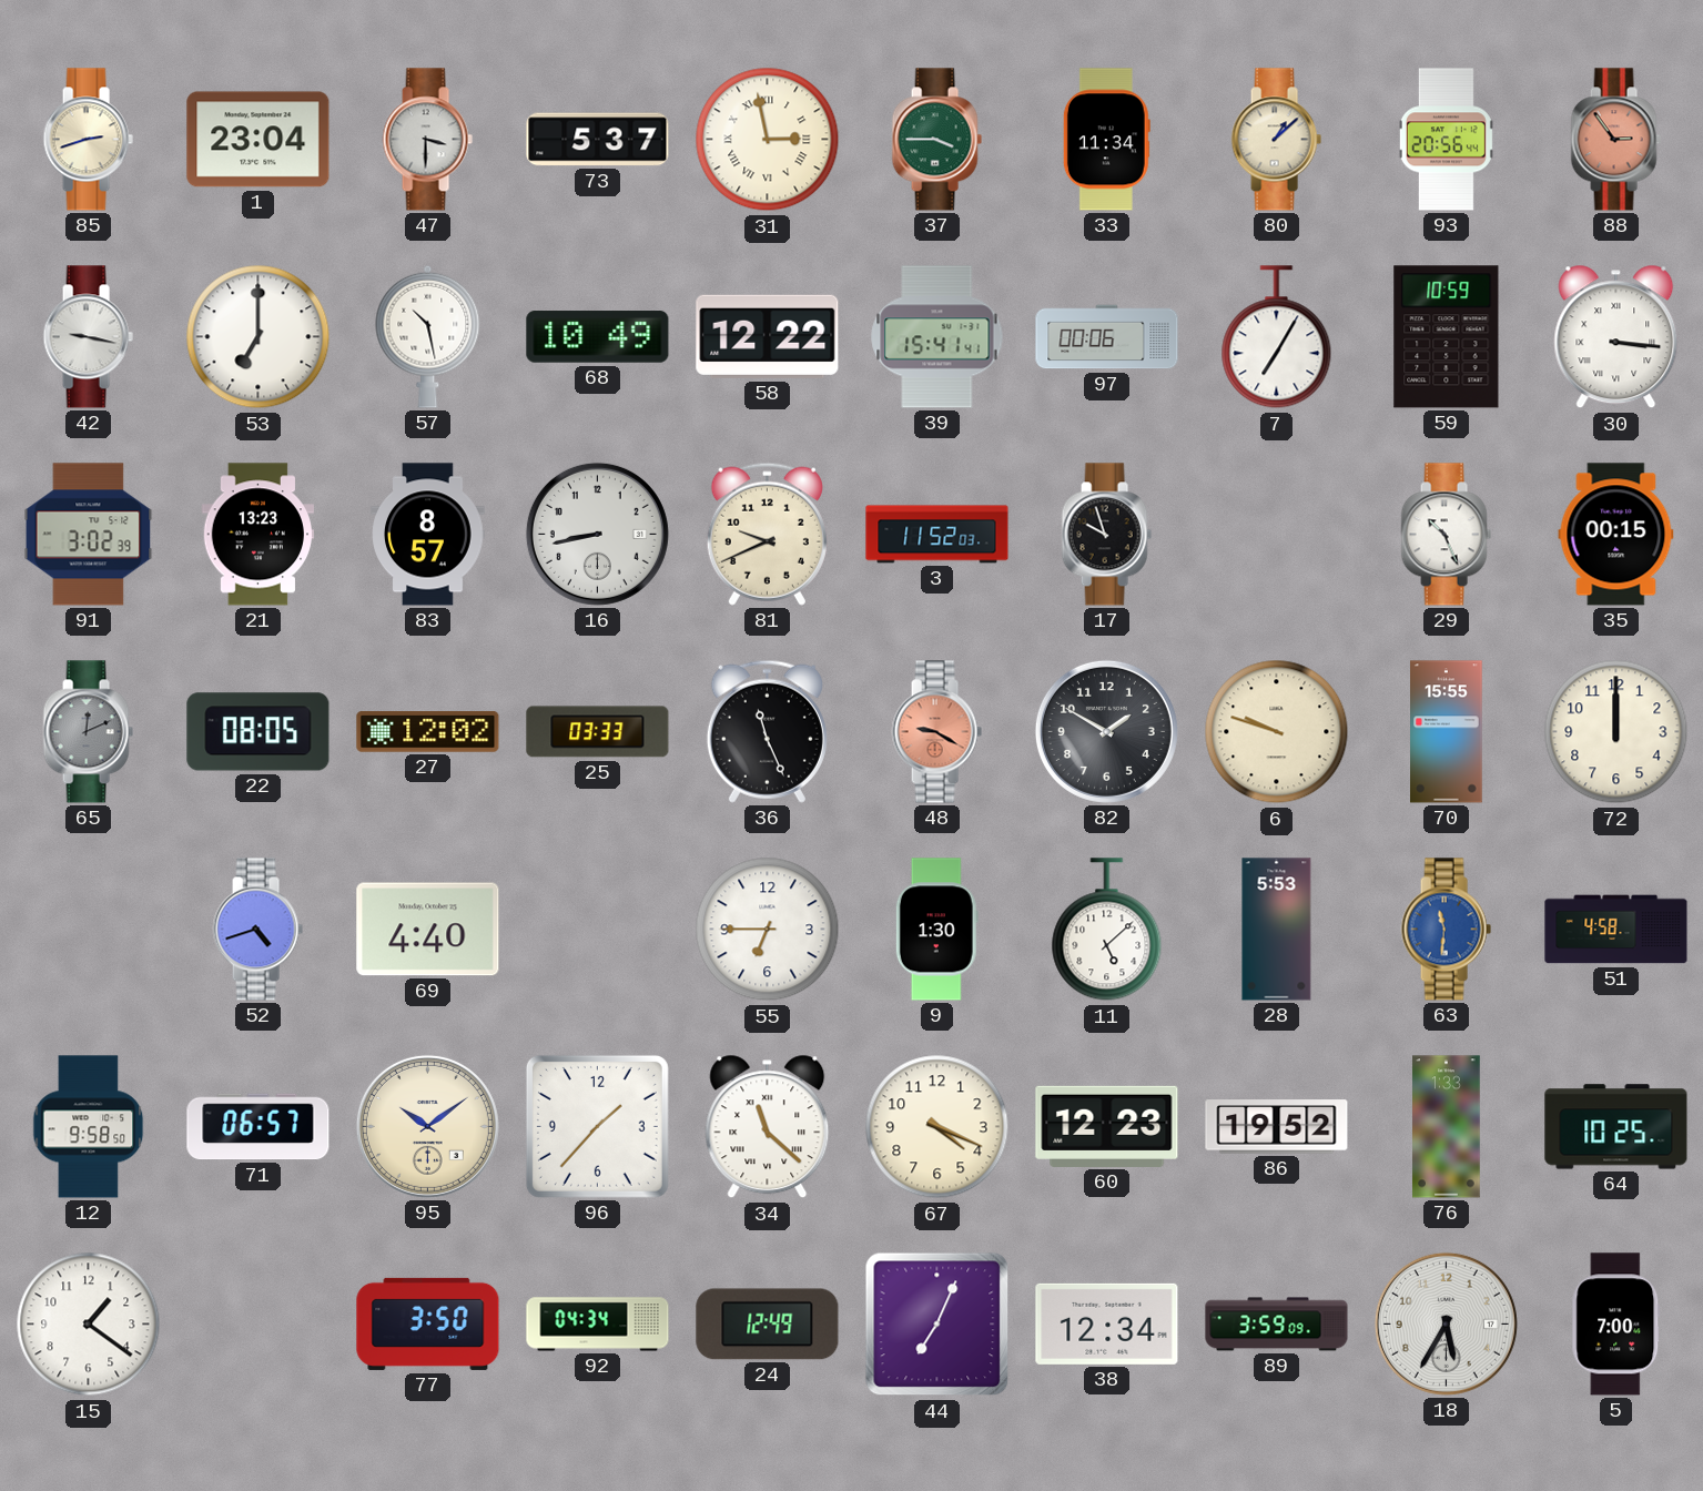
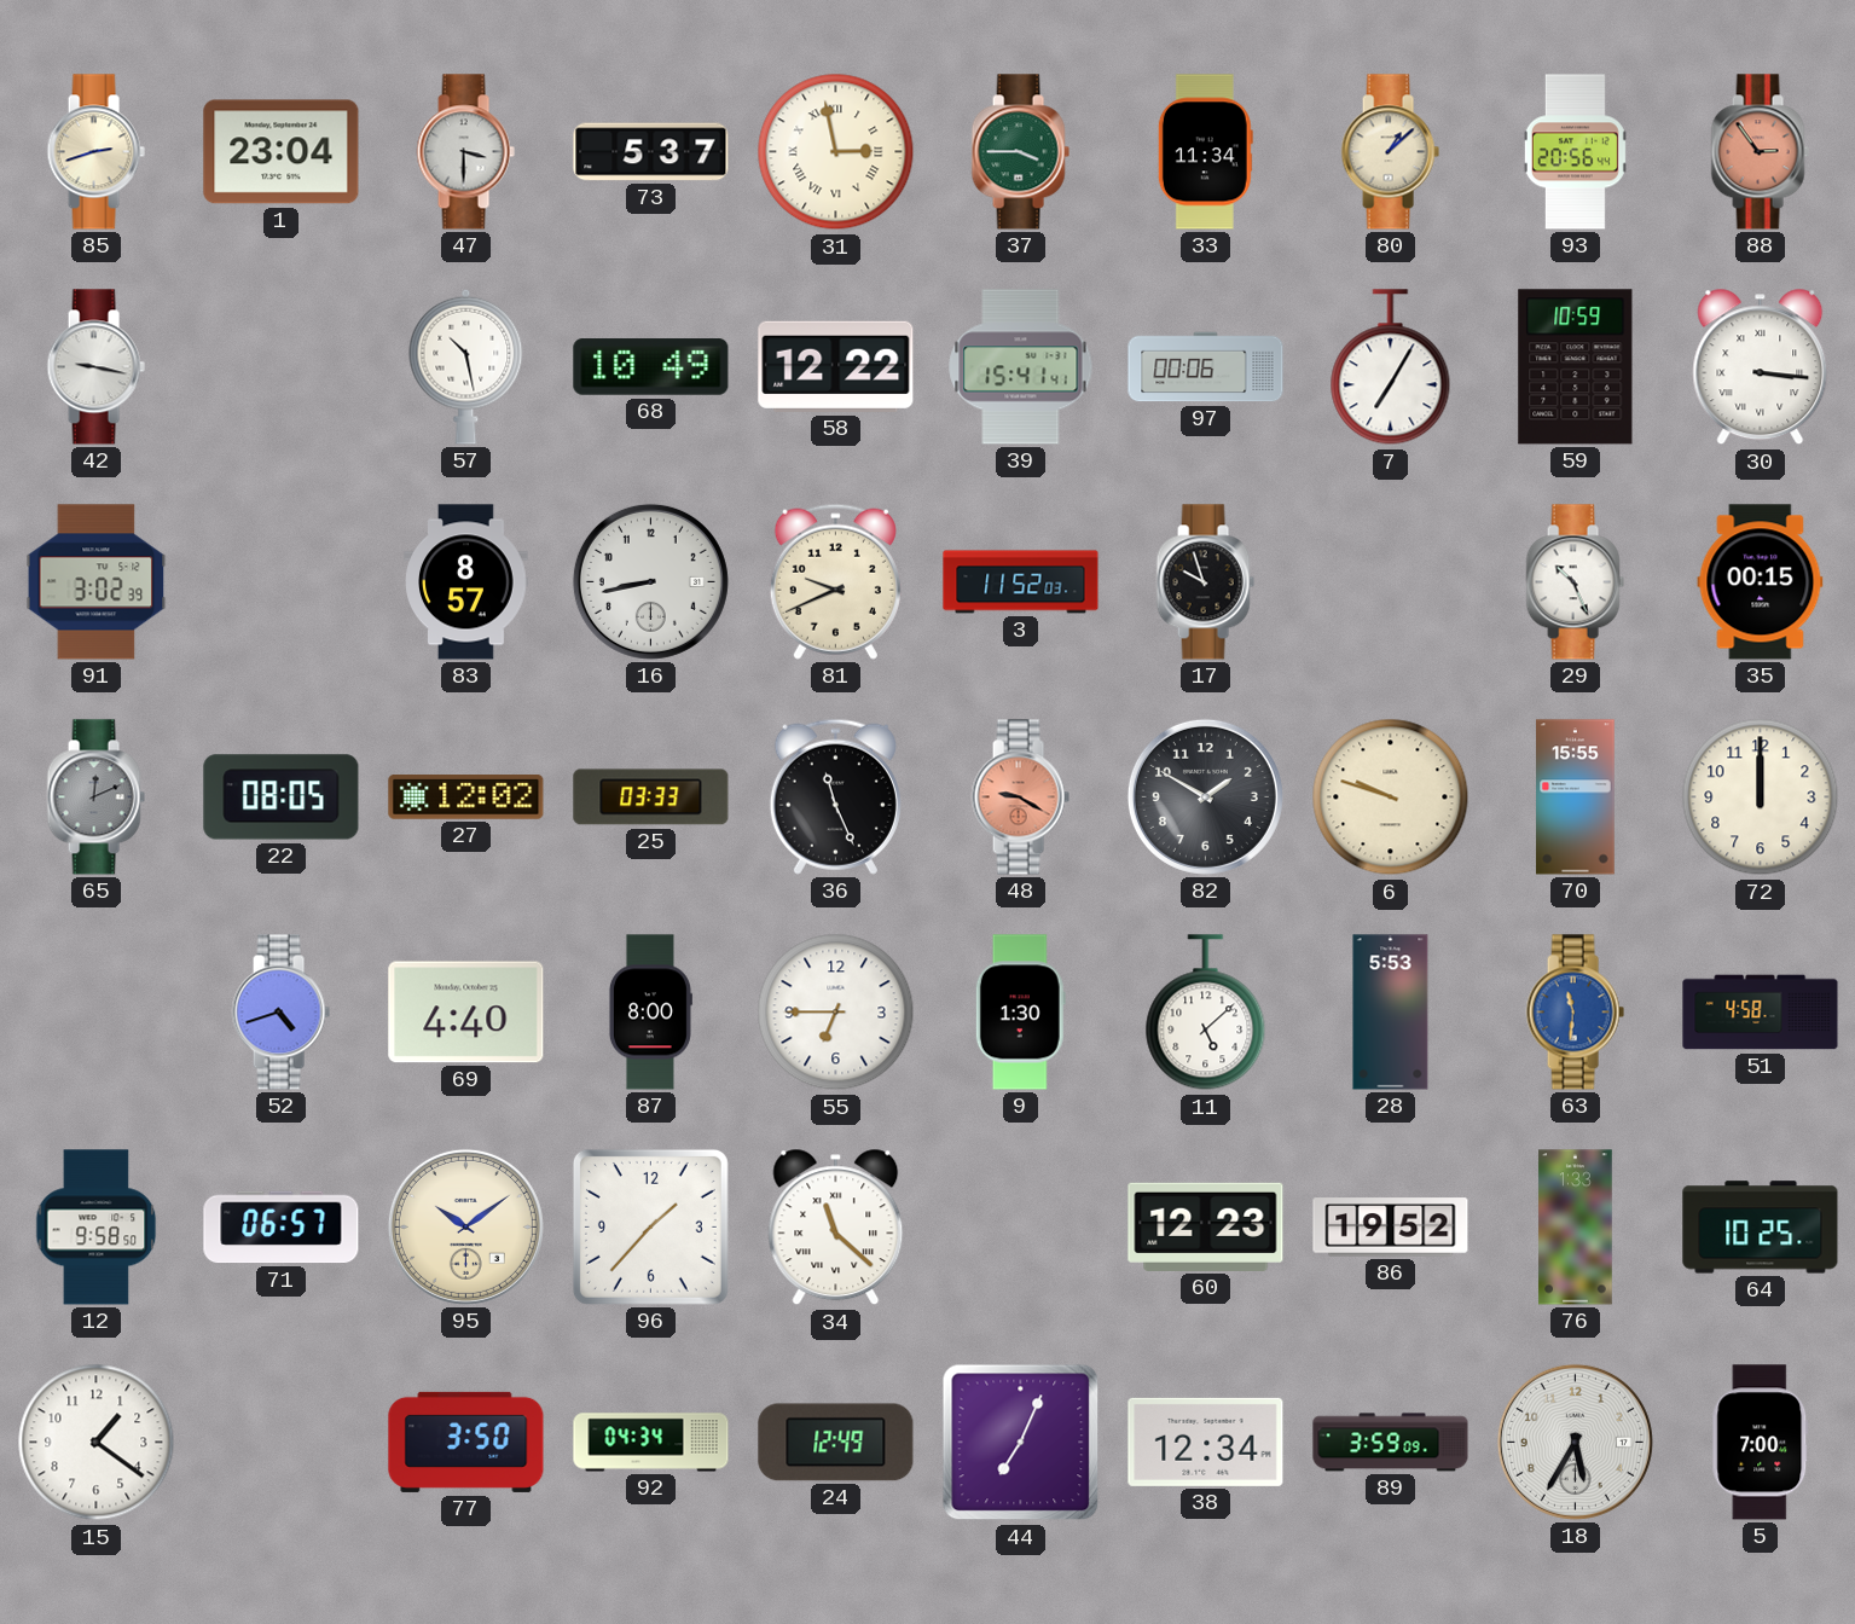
53: 7:00 -> none (259, 337)
21: 13:23 -> none (257, 535)
87: none -> 8:00 (650, 1013)
67: 4:19 -> none (937, 1127)
